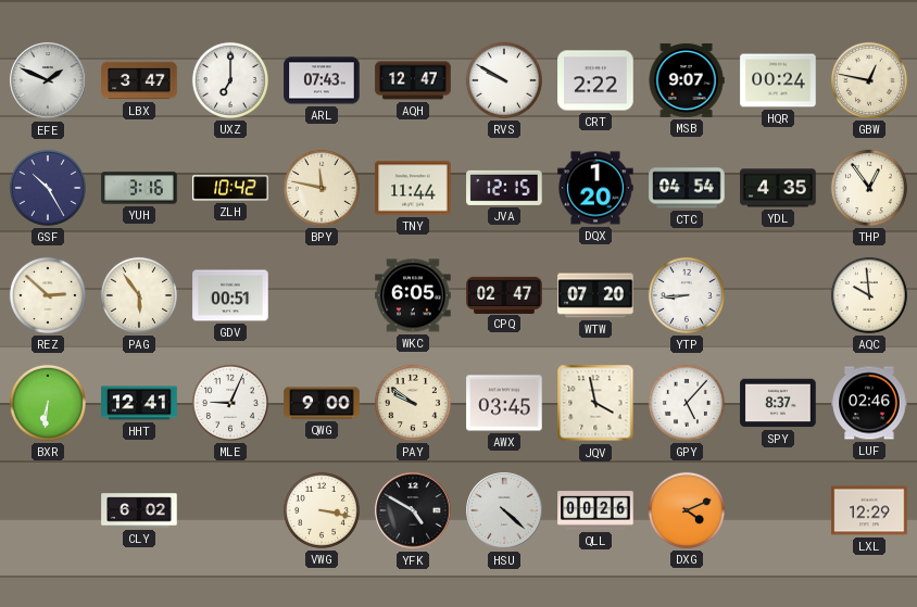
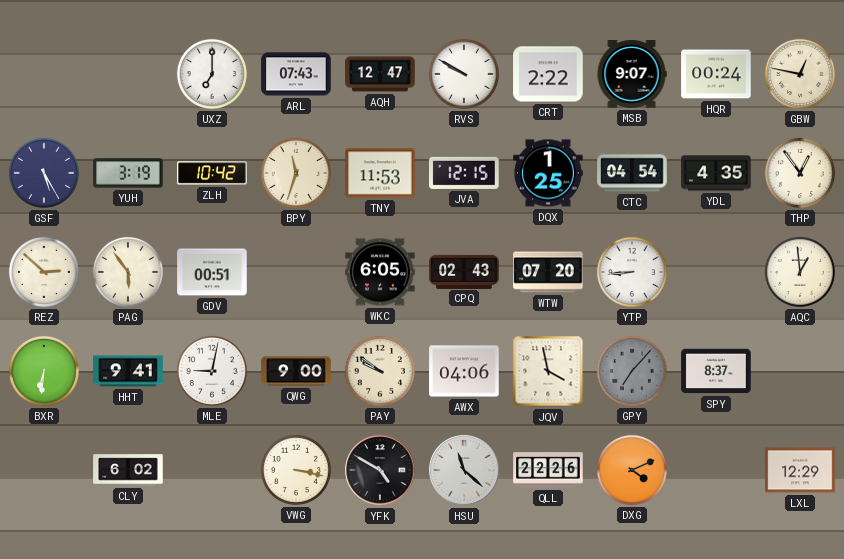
EFE: 1:49 -> none (48, 80)
LBX: 3:47 -> none (139, 80)
GSF: 10:25 -> 5:25 (44, 173)
YUH: 3:16 -> 3:19 (128, 173)
BPY: 11:47 -> 11:33 (296, 173)
TNY: 11:44 -> 11:53 (380, 173)
DQX: 1:20 -> 1:25 (548, 173)
CPQ: 02:47 -> 02:43 (464, 271)
AQC: 9:59 -> 12:59 (800, 272)
HHT: 12:41 -> 9:41 (128, 371)
MLE: 9:04 -> 9:02 (212, 371)
AWX: 03:45 -> 04:06 (464, 371)
GPY: 5:07 -> 7:07 (632, 371)
GPY dial: white -> grey (632, 371)
LUF: 02:46 -> none (869, 403)
HSU: 4:22 -> 11:22 (464, 470)
QLL: 00:26 -> 22:26 (548, 470)
